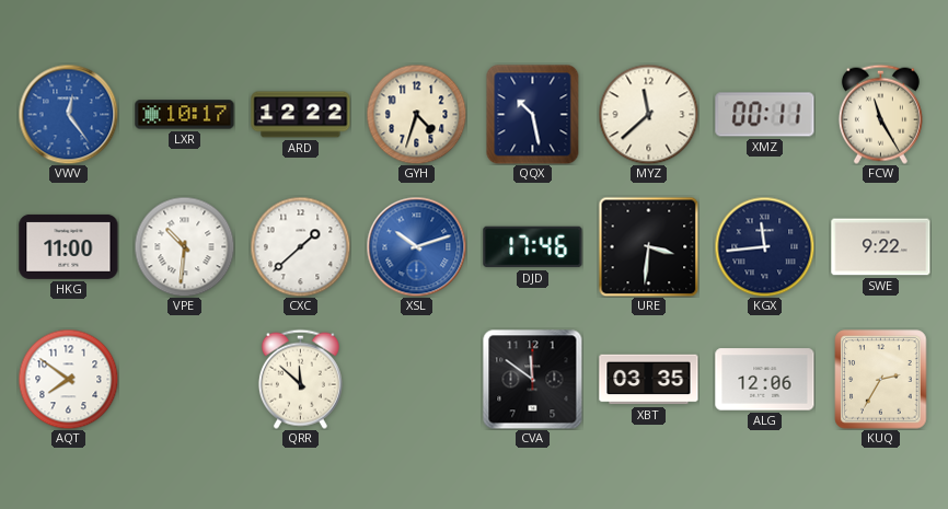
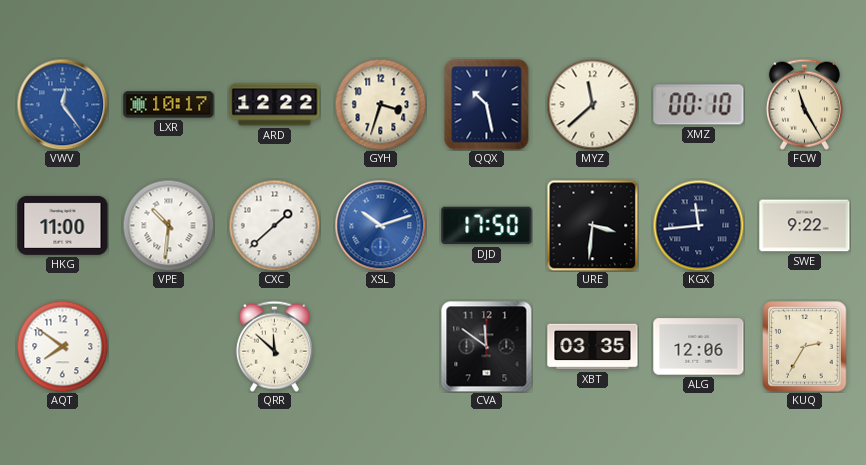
GYH: 4:33 -> 3:33 (380, 104)
XMZ: 00:11 -> 00:10 (699, 105)
DJD: 17:46 -> 17:50 (487, 226)
